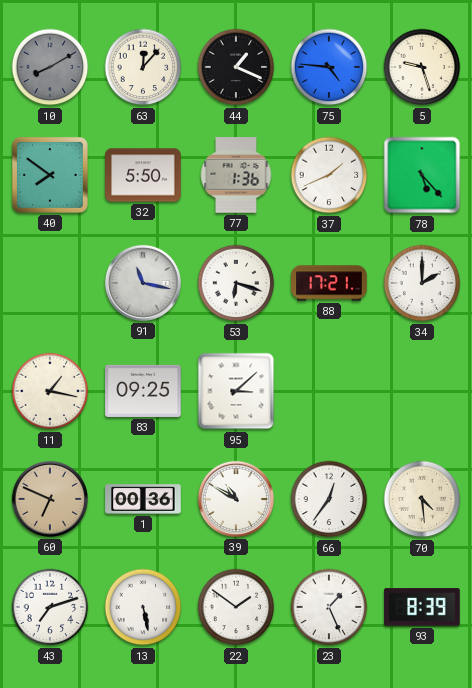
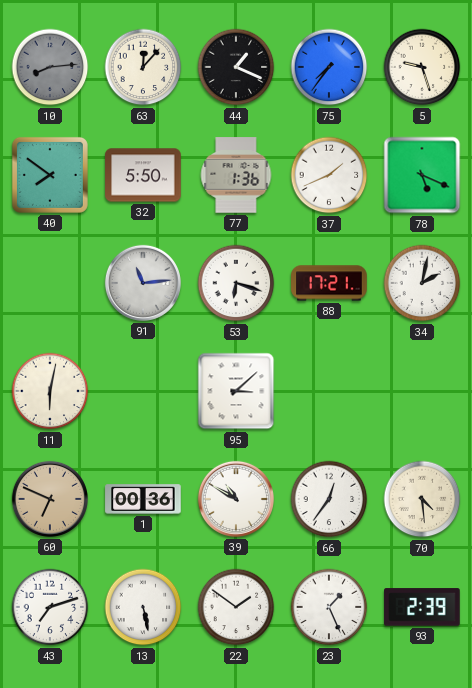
10: 8:10 -> 8:14 (50, 67)
75: 4:46 -> 7:36 (329, 67)
78: 5:23 -> 5:19 (422, 175)
91: 11:17 -> 11:14 (143, 283)
34: 2:00 -> 2:02 (422, 283)
11: 1:17 -> 6:02 (50, 391)
83: 09:25 -> none (143, 391)
93: 8:39 -> 2:39 (422, 607)
